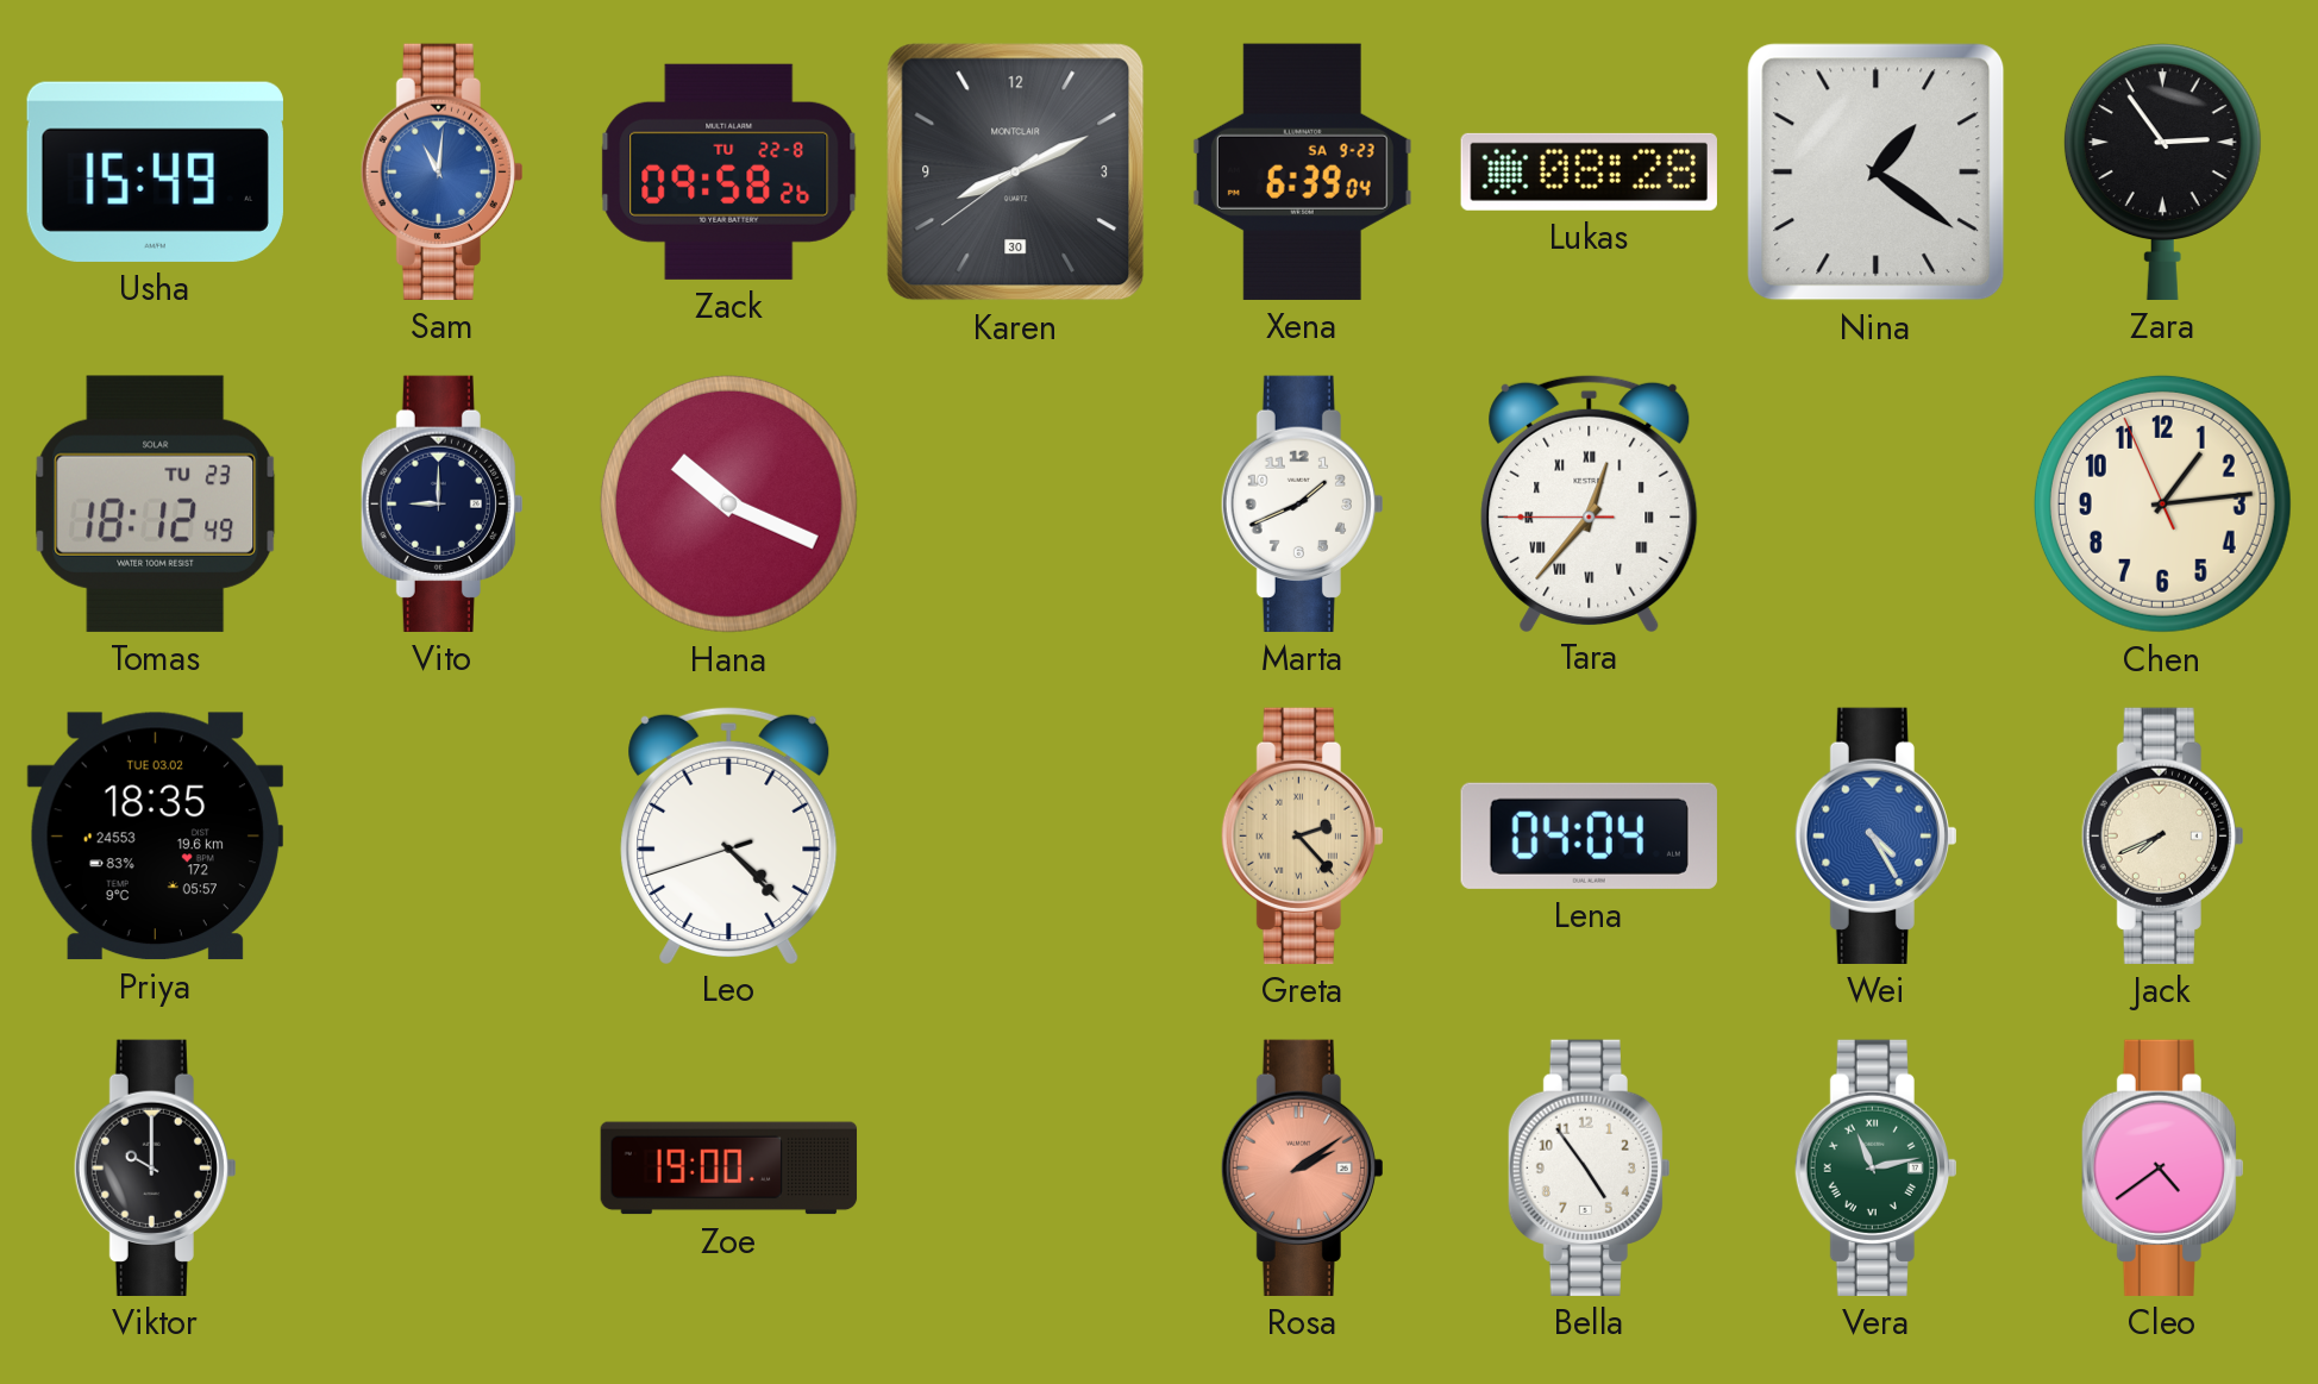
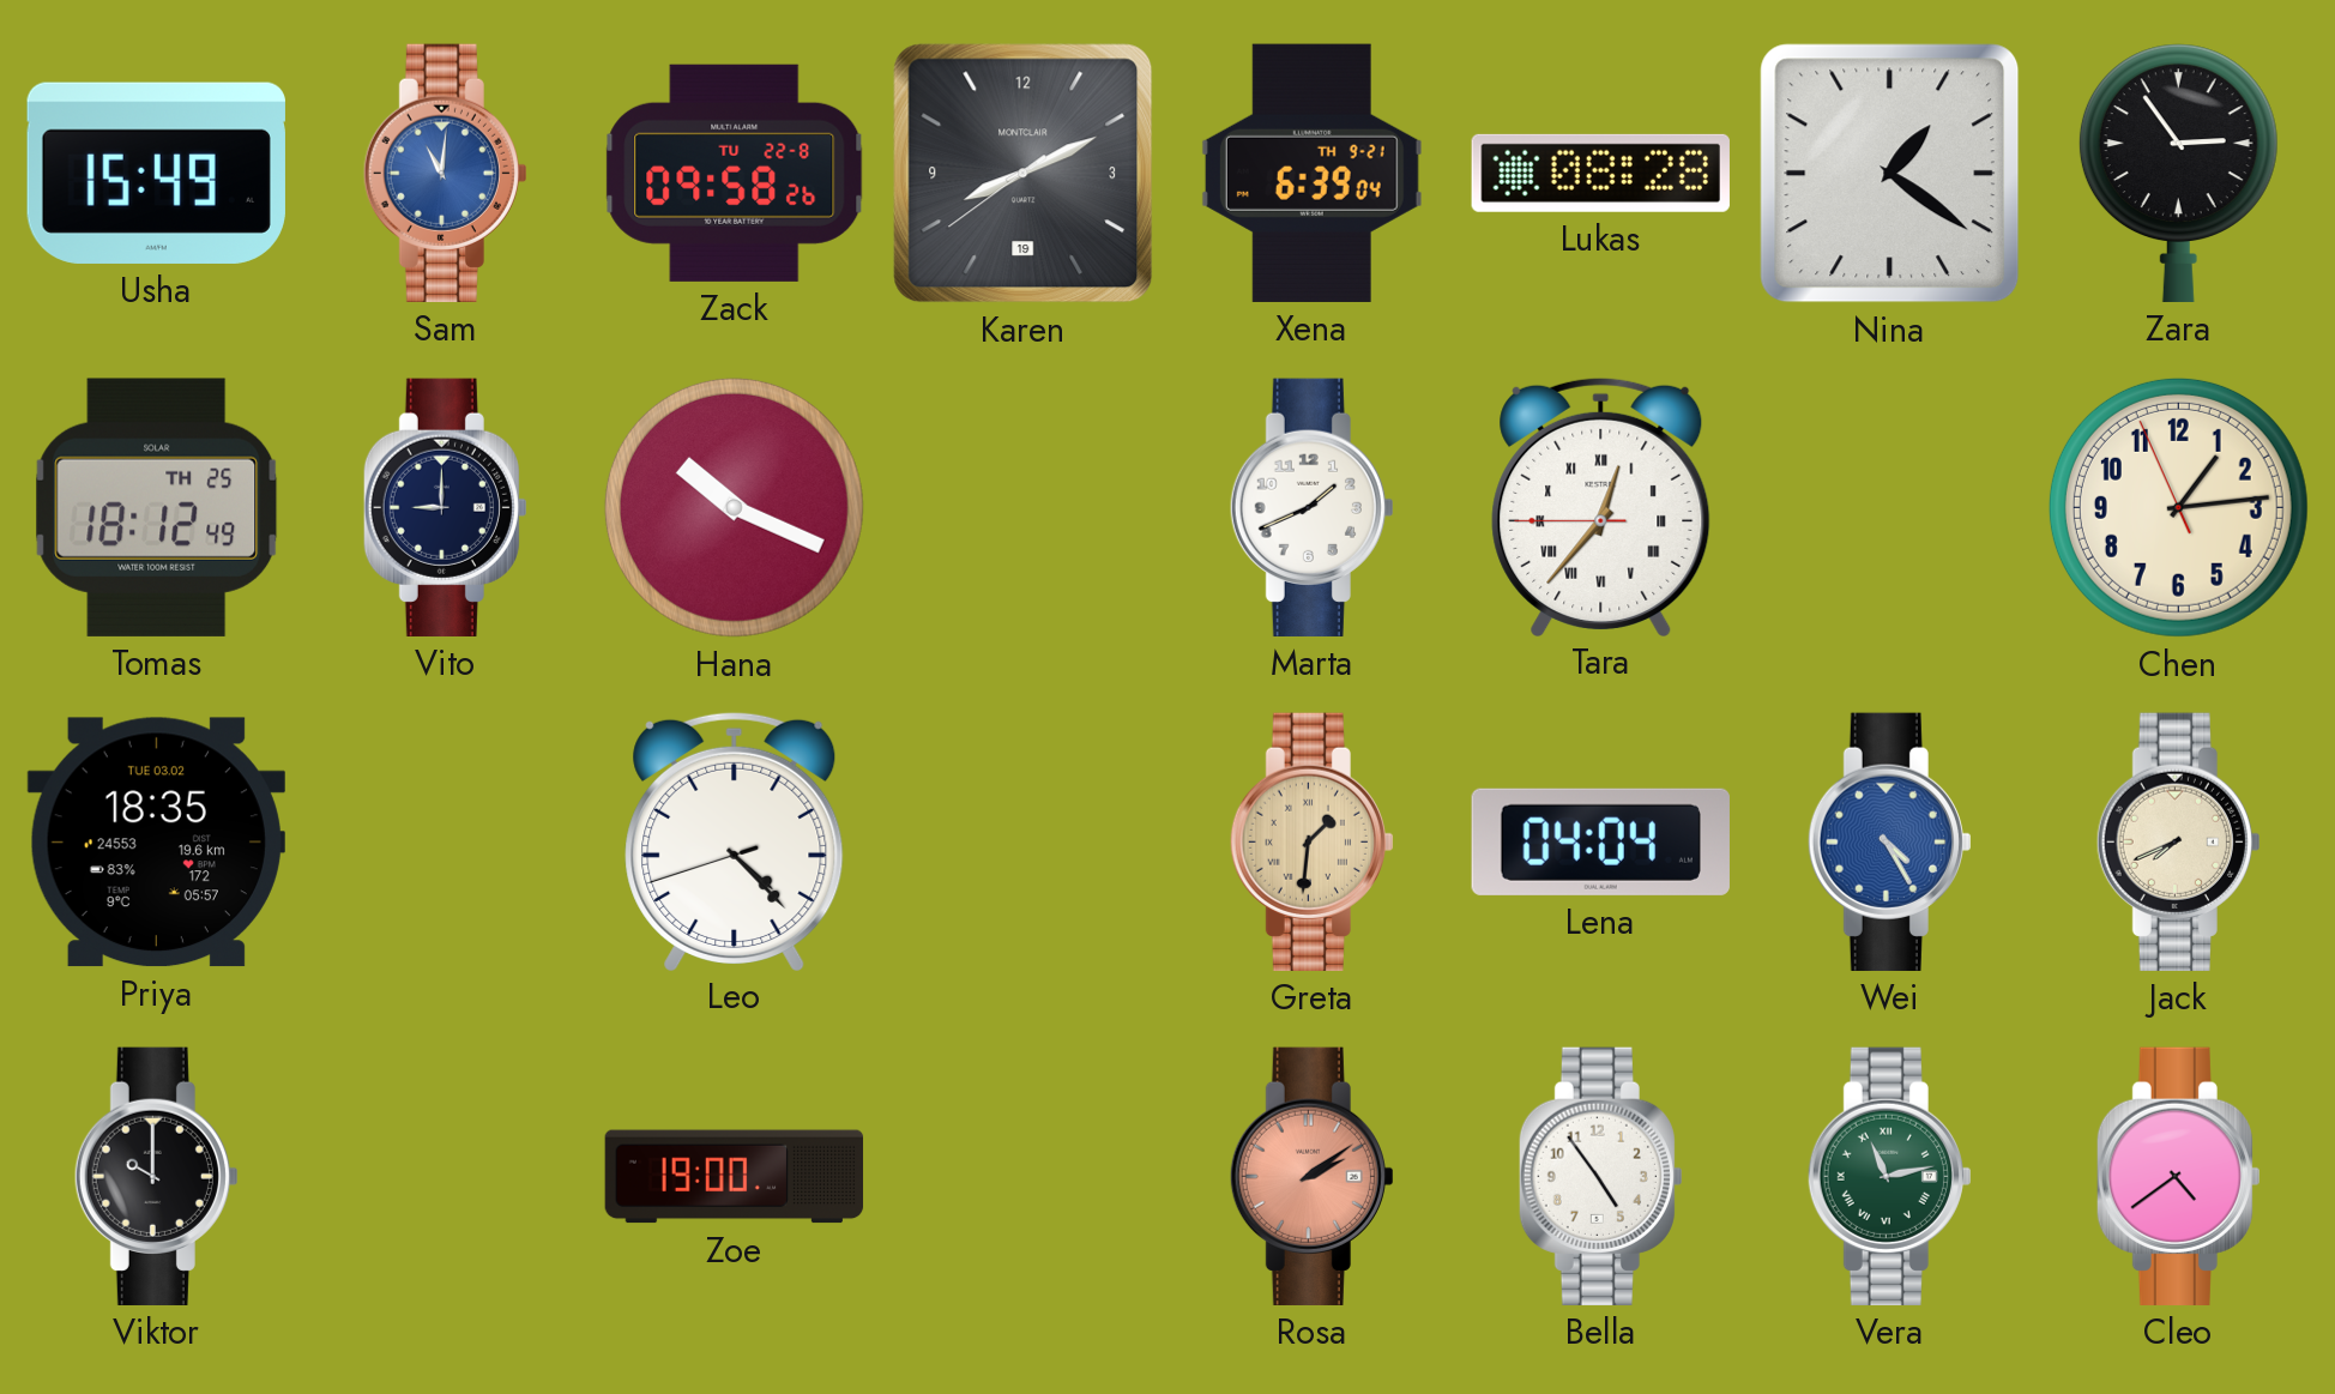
Karen date: 30 -> 19 (1024, 174)
Xena date: SA 9-23 -> TH 9-21 (1311, 173)
Tomas date: TU 23 -> TH 25 (157, 507)
Greta: 2:23 -> 1:31 (1311, 841)
